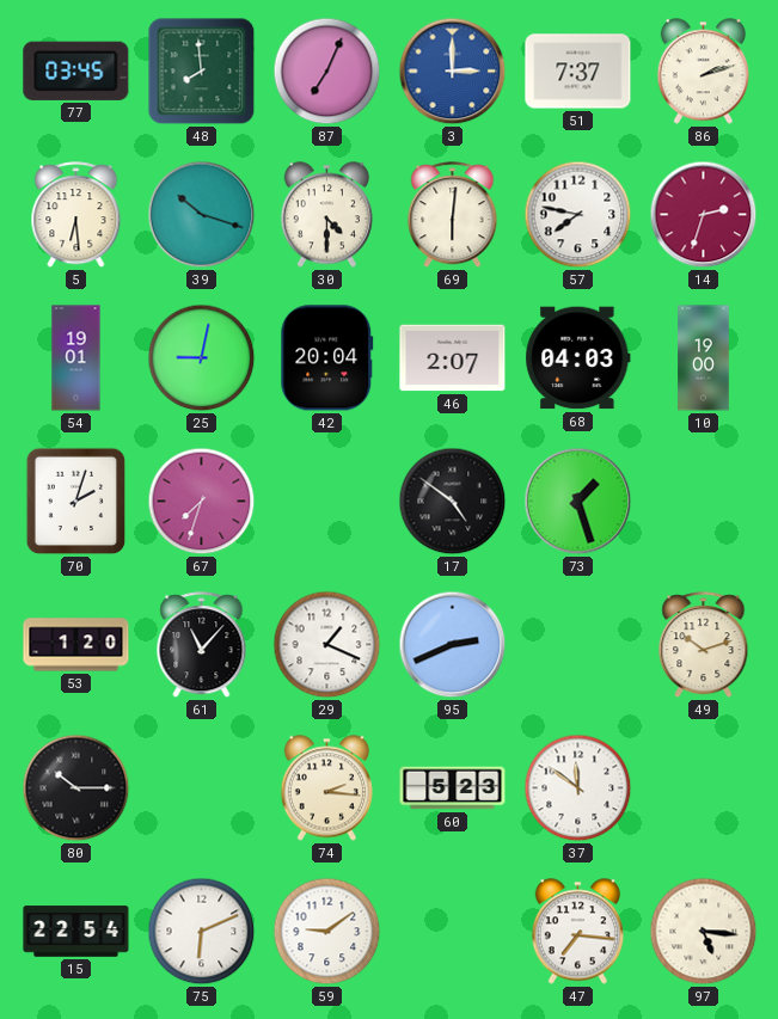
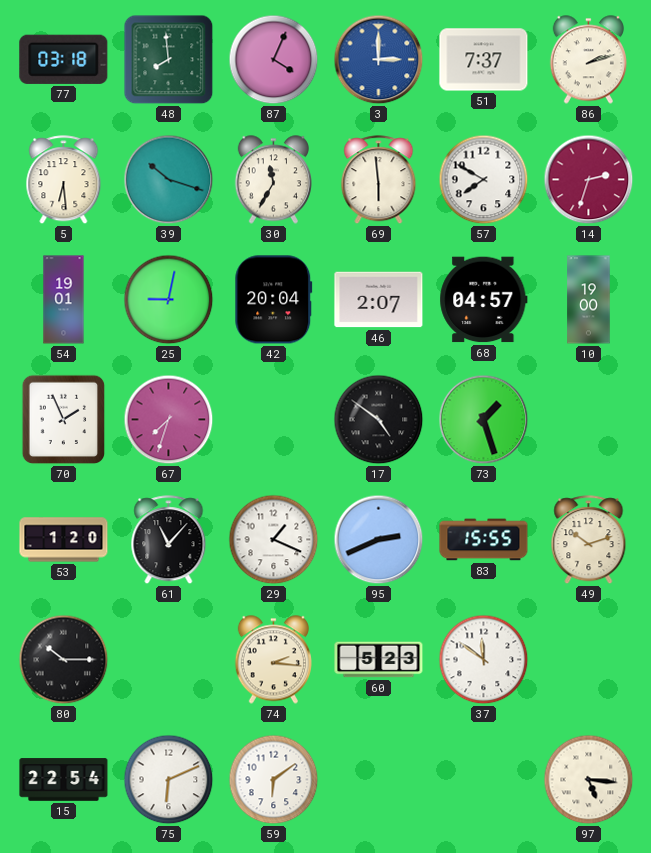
77: 03:45 -> 03:18 (64, 59)
87: 7:04 -> 4:04 (274, 60)
30: 4:30 -> 11:35 (273, 180)
69: 6:01 -> 5:59 (379, 180)
57: 7:47 -> 7:50 (484, 180)
68: 04:03 -> 04:57 (484, 300)
70: 2:03 -> 1:56 (64, 420)
83: none -> 15:55 (484, 540)
59: 9:09 -> 6:09 (274, 780)
47: 7:16 -> none (577, 932)
